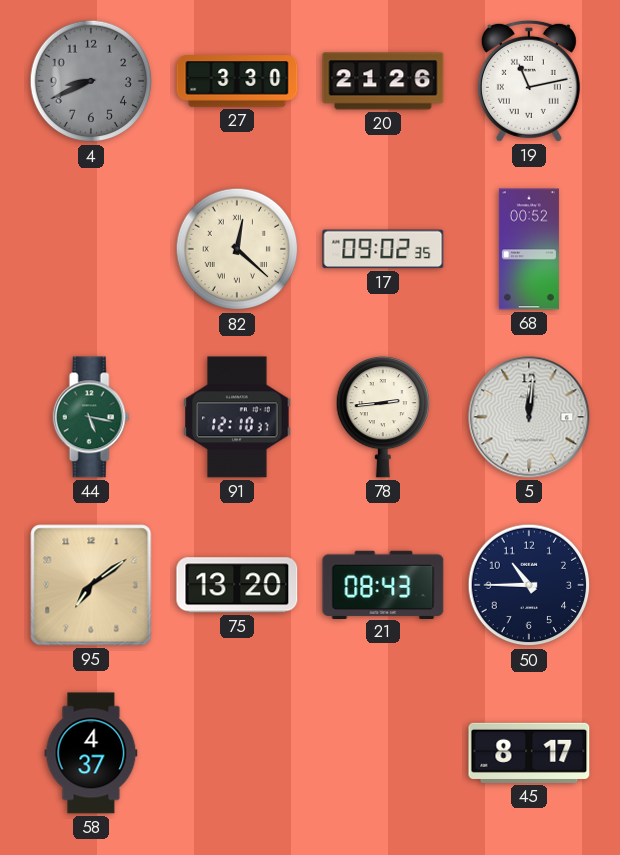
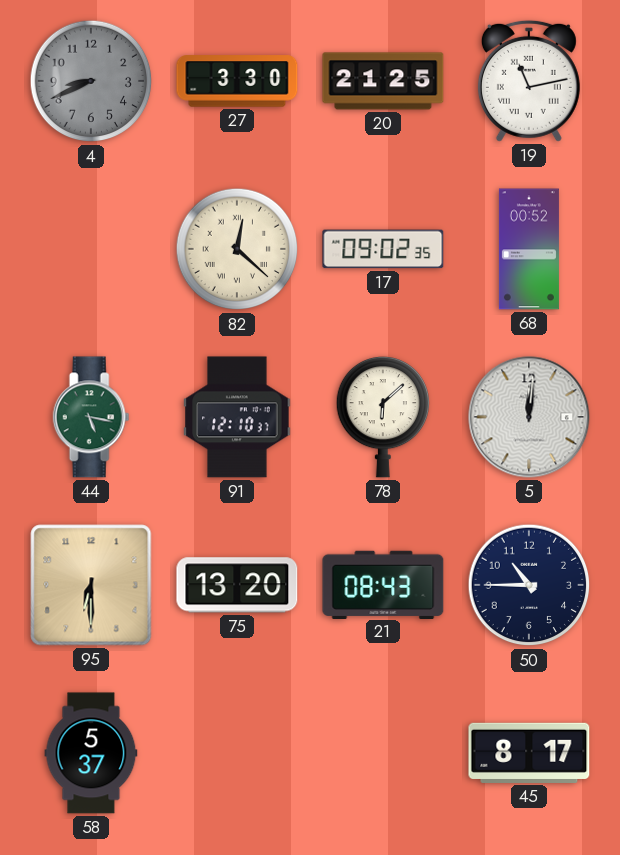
20: 21:26 -> 21:25 (383, 81)
78: 2:44 -> 6:08 (382, 417)
95: 7:09 -> 6:30 (91, 585)
58: 4:37 -> 5:37 (91, 753)
